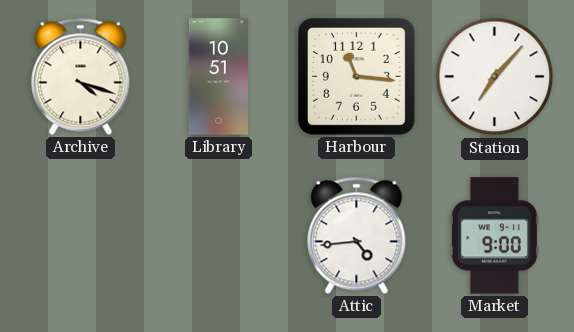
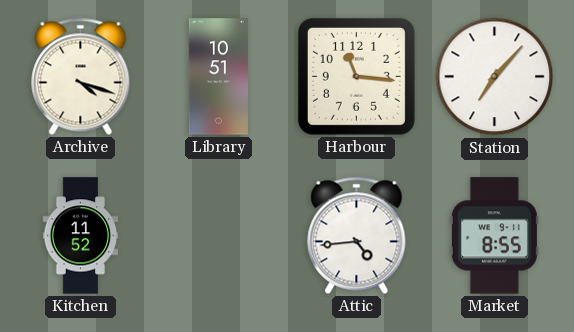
Kitchen: none -> 11:52 (81, 236)
Market: 9:00 -> 8:55 (494, 236)
